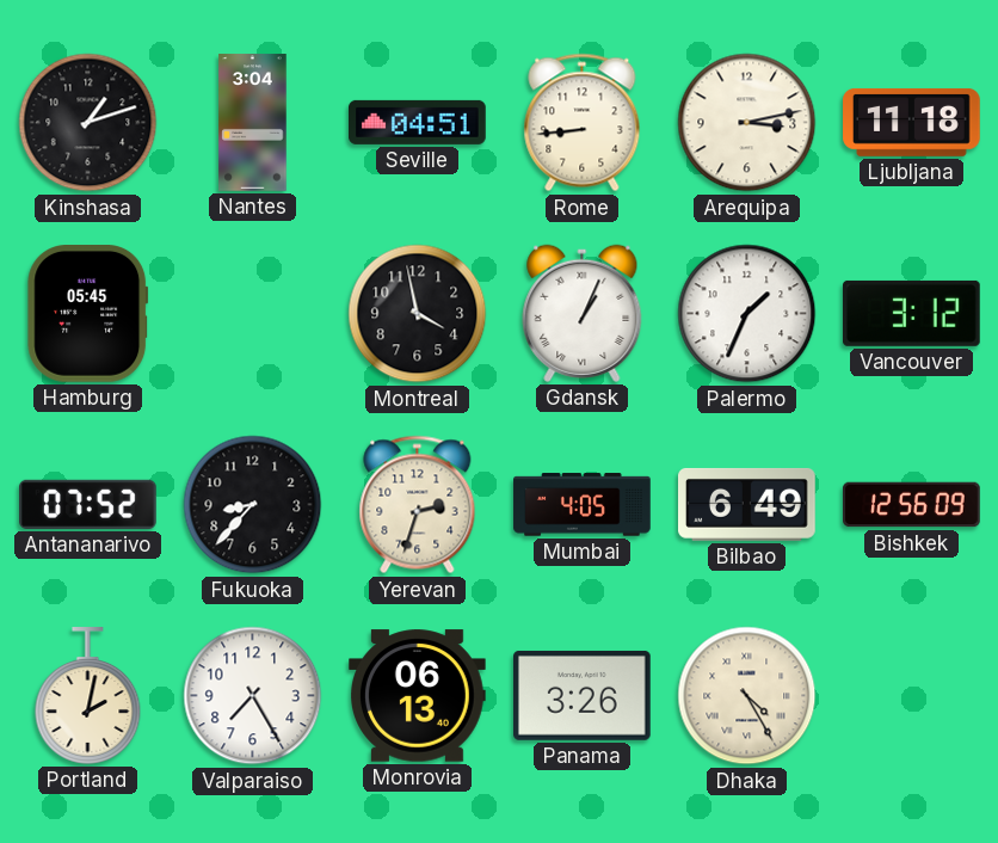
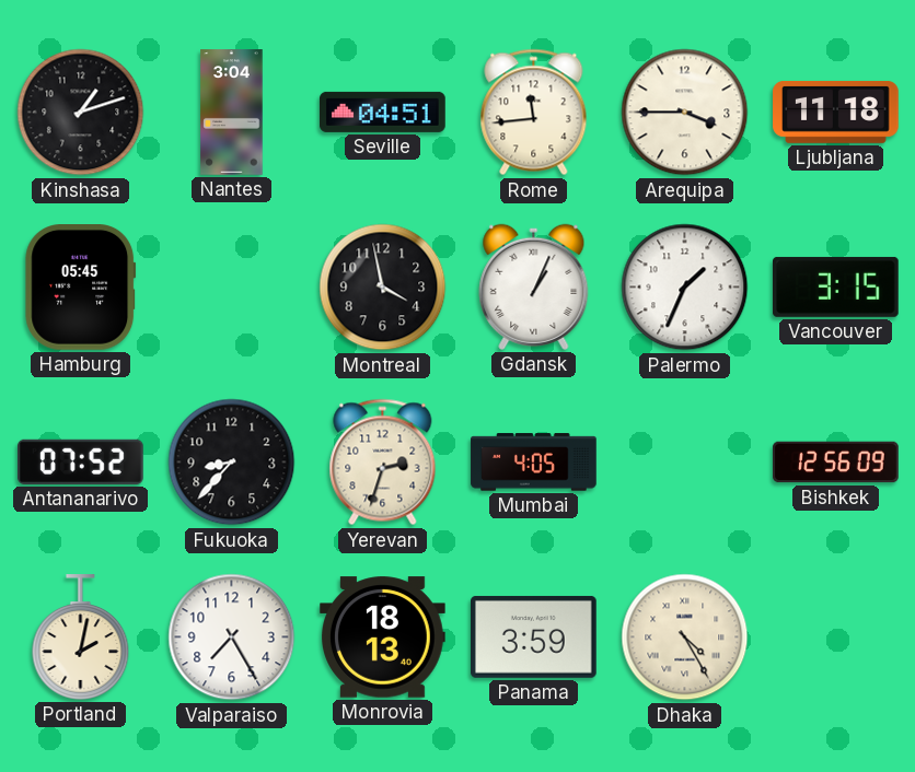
Rome: 8:44 -> 11:44 (534, 113)
Arequipa: 3:13 -> 3:45 (685, 113)
Vancouver: 3:12 -> 3:15 (836, 286)
Bilbao: 6:49 -> none (747, 505)
Monrovia: 06:13 -> 18:13 (383, 638)
Panama: 3:26 -> 3:59 (534, 636)
